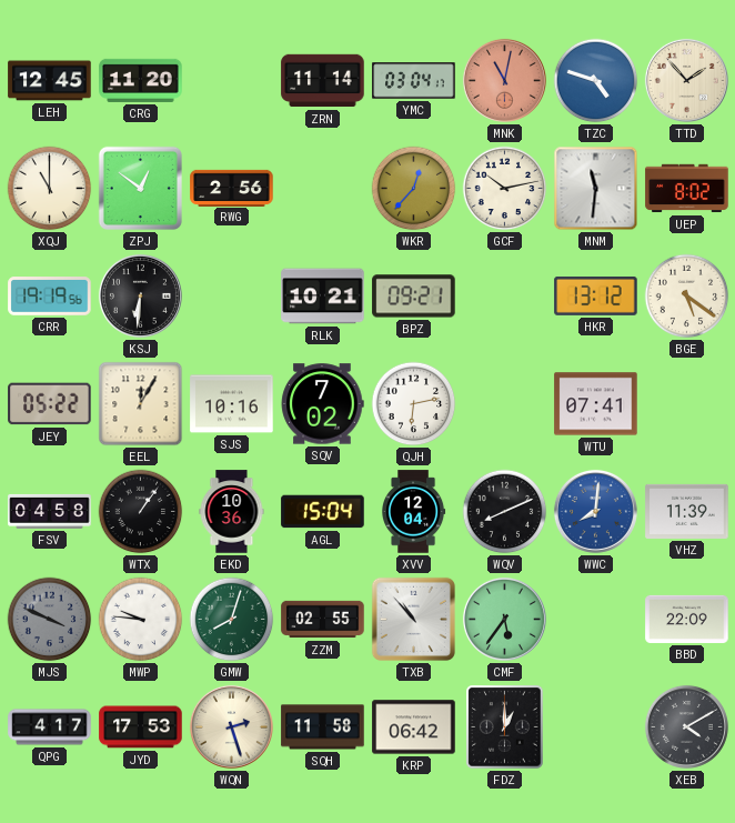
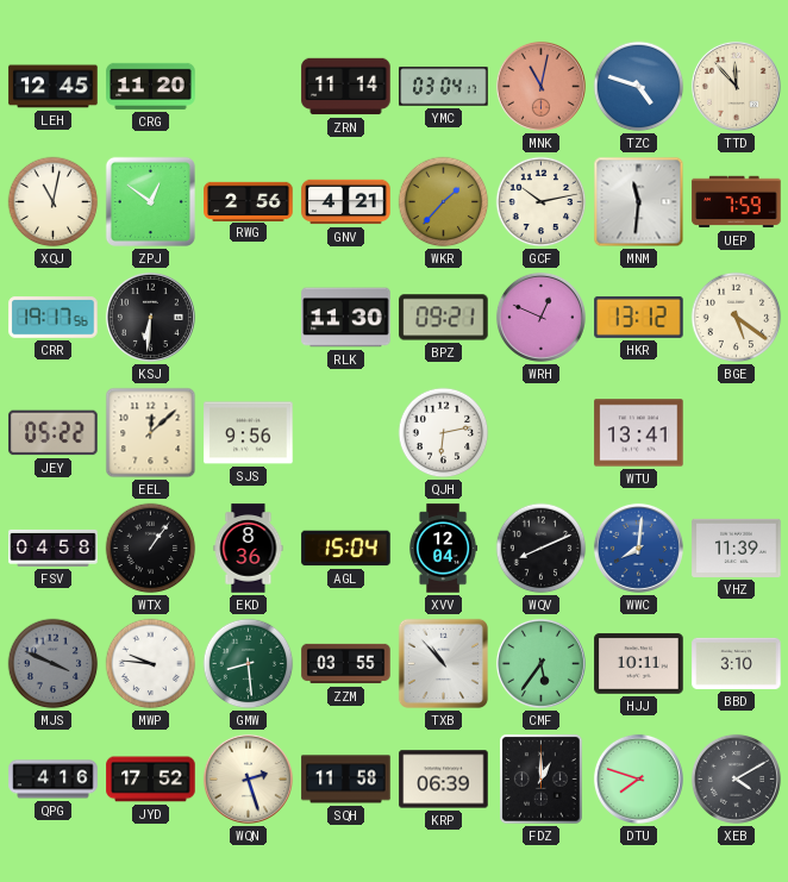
TTD: 1:53 -> 11:53 (736, 86)
XQJ: 11:00 -> 11:02 (54, 202)
GNV: none -> 4:21 (346, 202)
WKR: 12:37 -> 1:37 (444, 202)
UEP: 8:02 -> 7:59 (737, 202)
CRR: 19:19 -> 19:17 (54, 318)
RLK: 10:21 -> 11:30 (346, 318)
WRH: none -> 12:49 (540, 317)
EEL: 12:05 -> 12:08 (151, 433)
SJS: 10:16 -> 9:56 (249, 433)
SQV: 7:02 -> none (322, 404)
WTU: 07:41 -> 13:41 (639, 433)
EKD: 10:36 -> 8:36 (249, 549)
GMW: 8:03 -> 8:29 (249, 664)
ZZM: 02:55 -> 03:55 (346, 664)
HJJ: none -> 10:11 (639, 664)
BBD: 22:09 -> 3:10 (737, 663)
QPG: 4:17 -> 4:16 (54, 780)
JYD: 17:53 -> 17:52 (151, 780)
KRP: 06:42 -> 06:39 (444, 780)
DTU: none -> 7:48 (638, 778)
